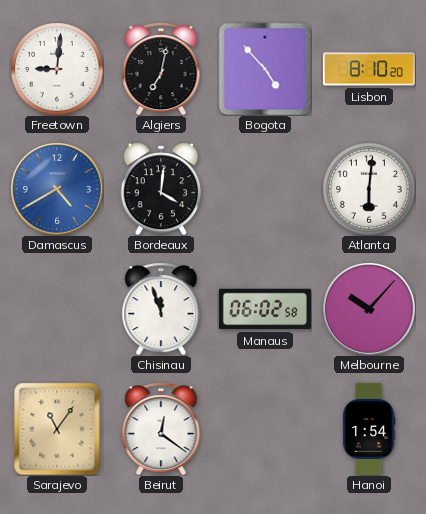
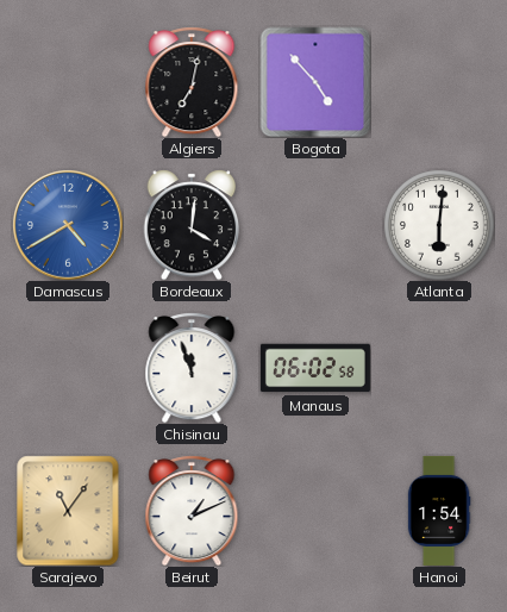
Freetown: 9:01 -> none (57, 69)
Lisbon: 8:10 -> none (369, 69)
Melbourne: 10:07 -> none (369, 309)
Beirut: 12:21 -> 1:11 (192, 511)
